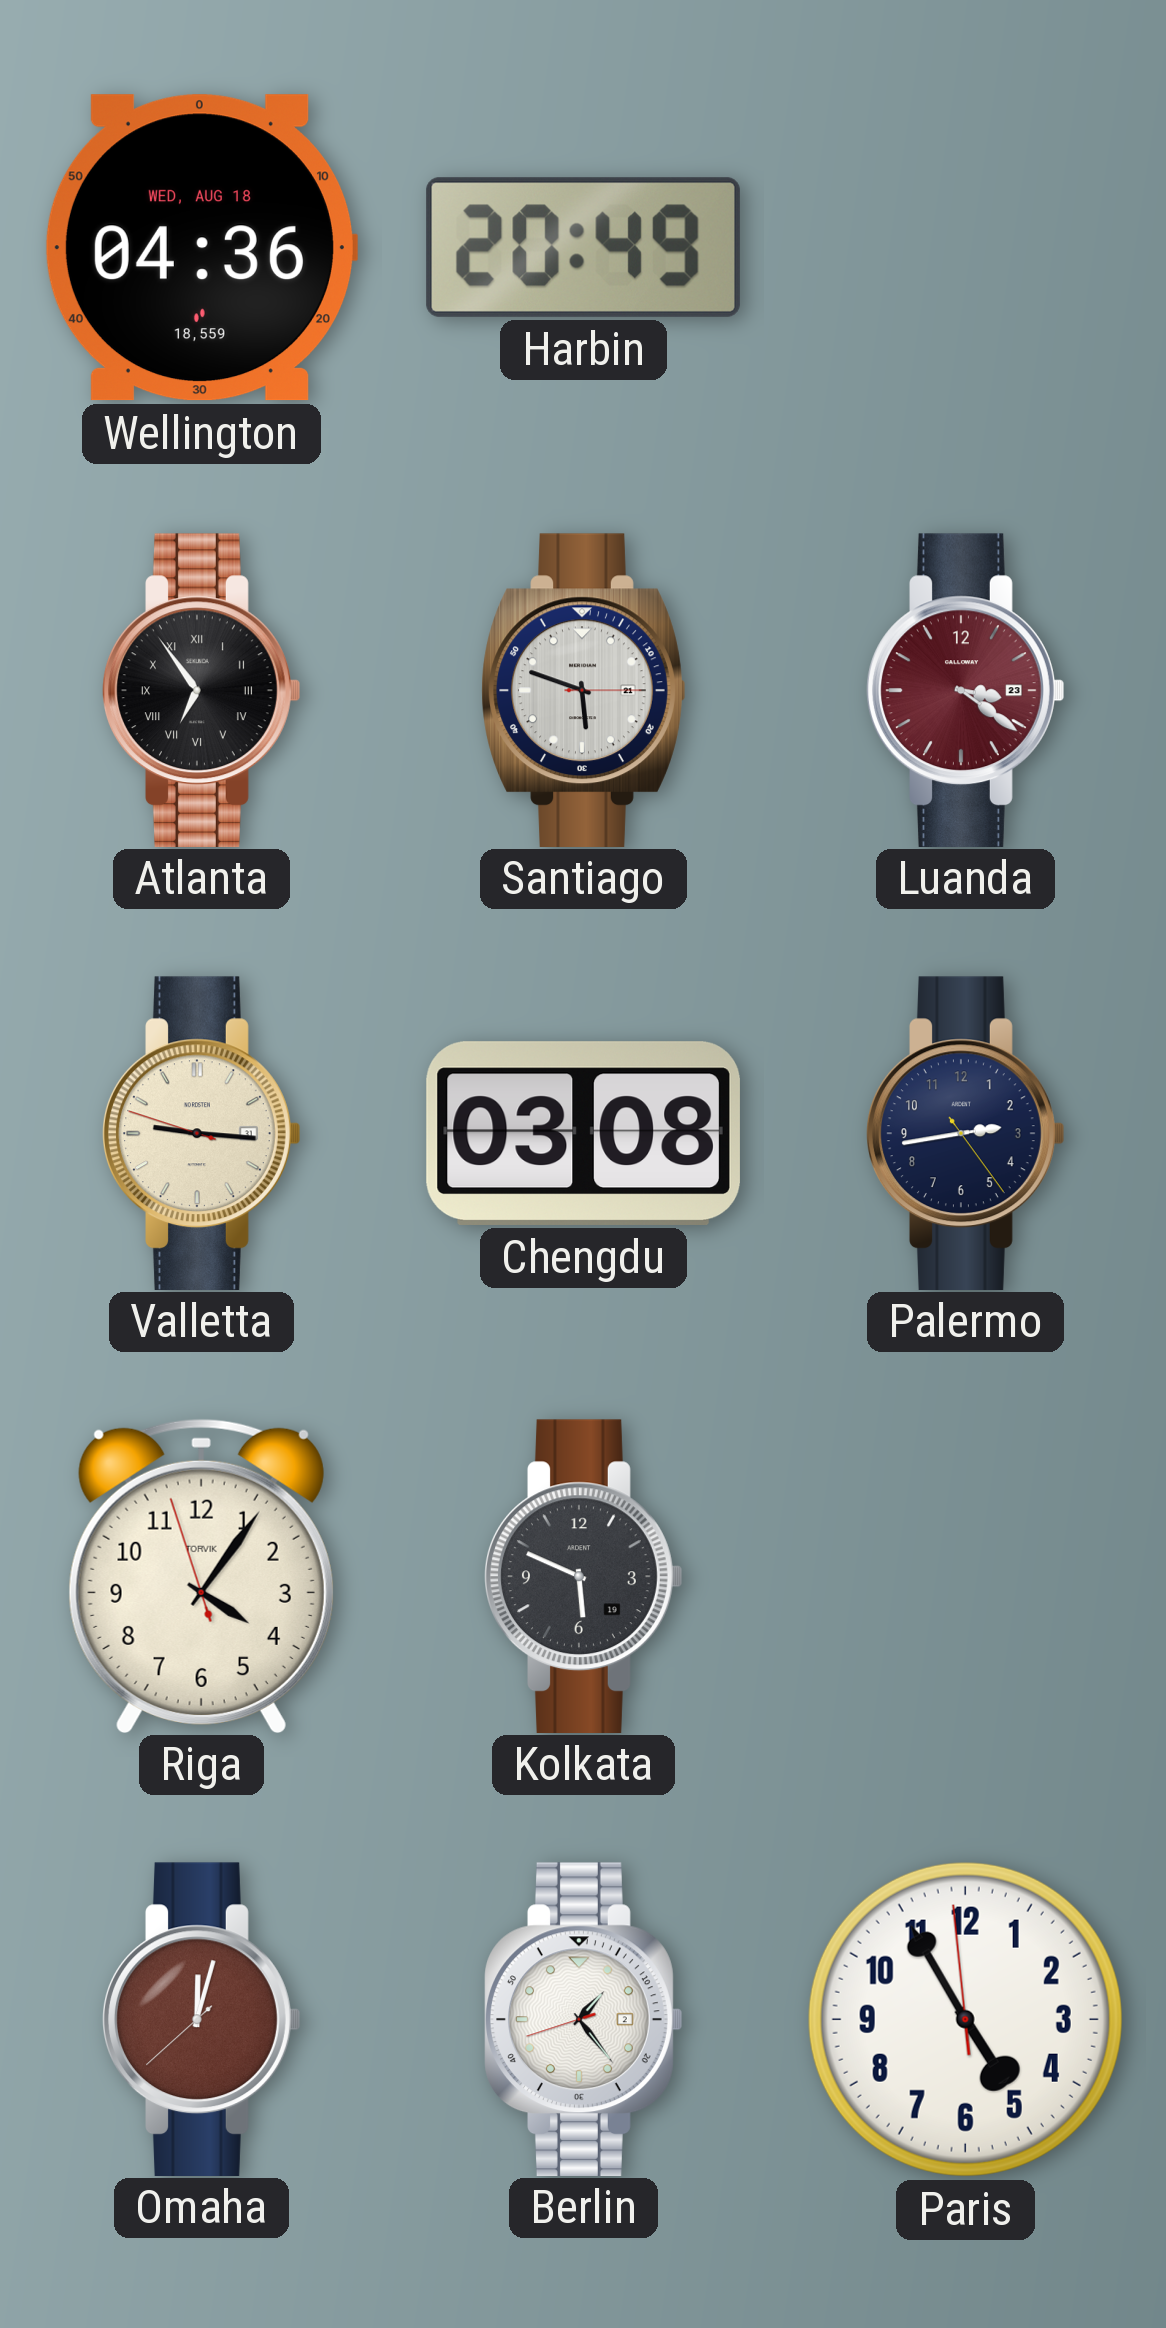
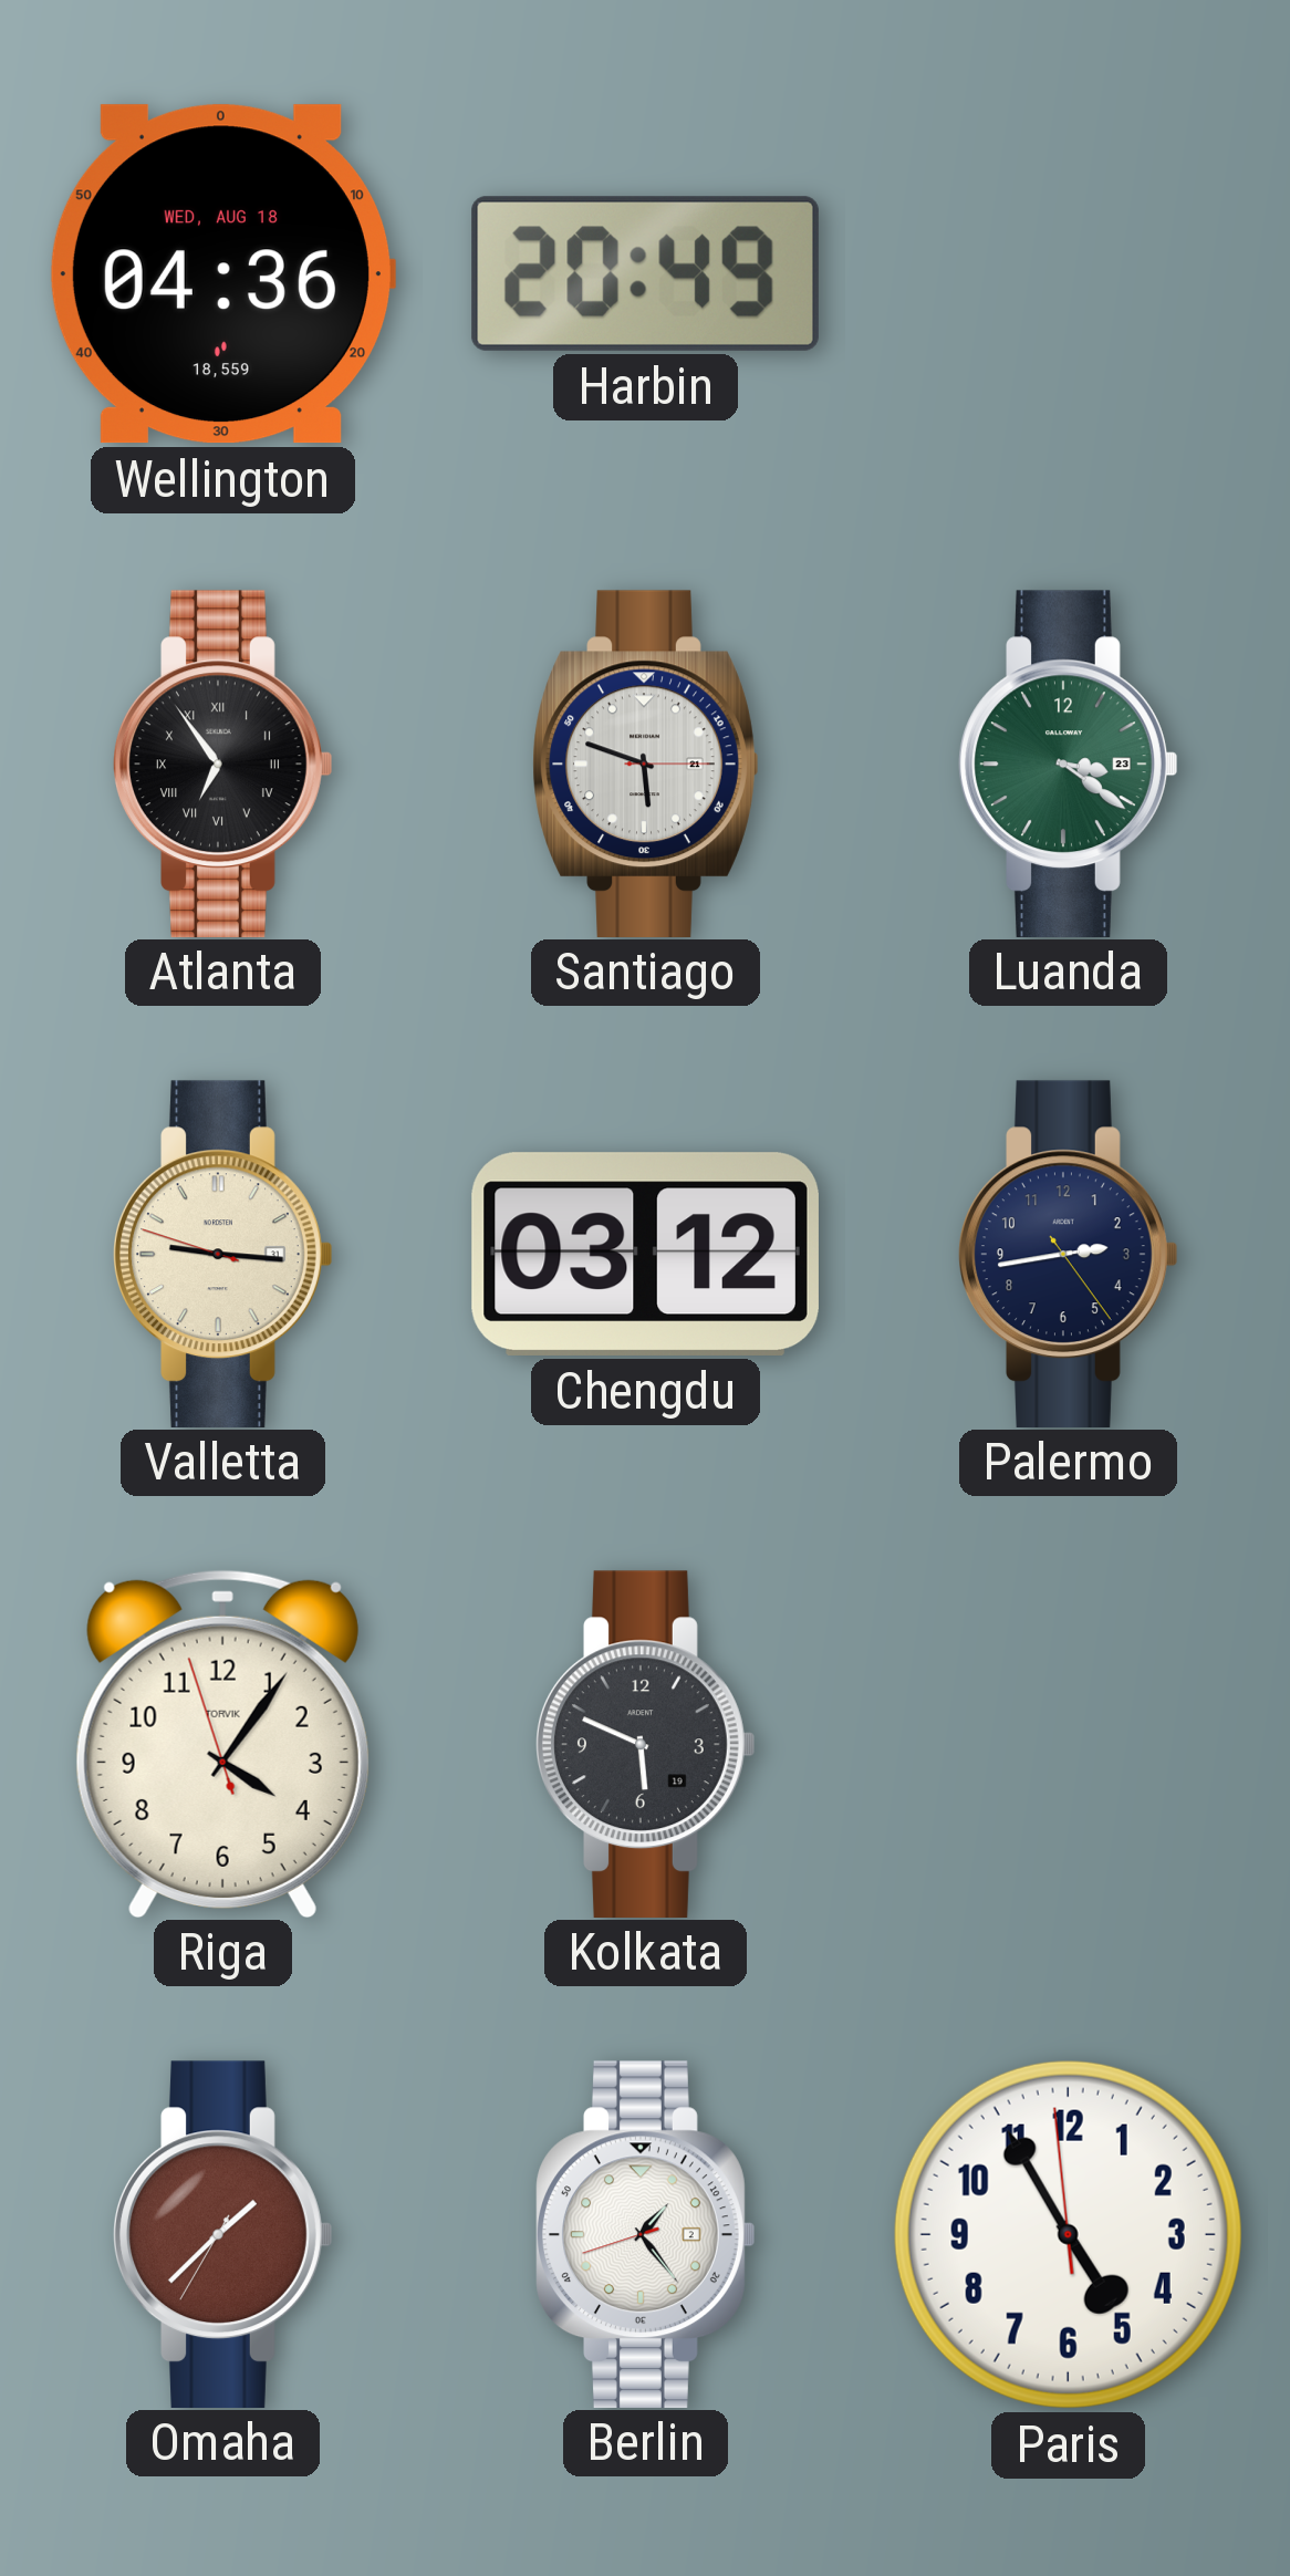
Luanda dial: burgundy -> green (1069, 764)
Chengdu: 03:08 -> 03:12 (645, 1254)
Omaha: 12:02 -> 1:37 (223, 2234)
